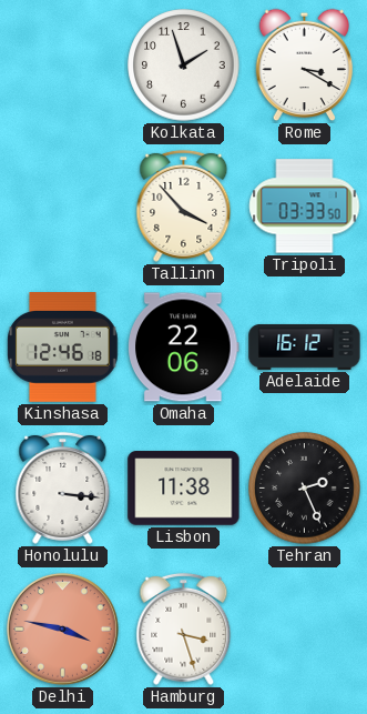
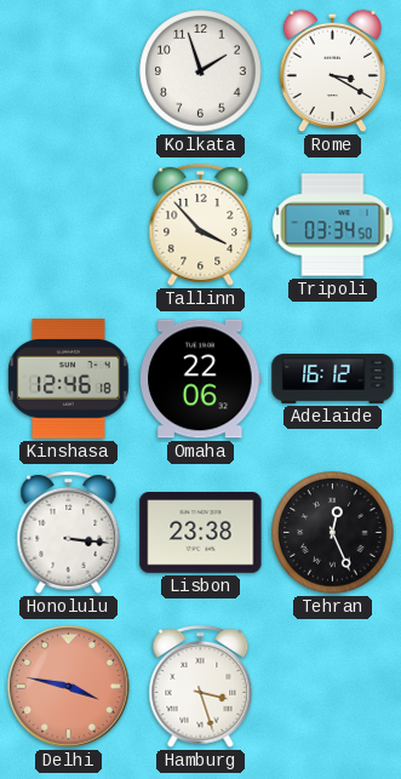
Tripoli: 03:33 -> 03:34 (333, 225)
Lisbon: 11:38 -> 23:38 (201, 533)
Tehran: 2:26 -> 12:26 (333, 533)
